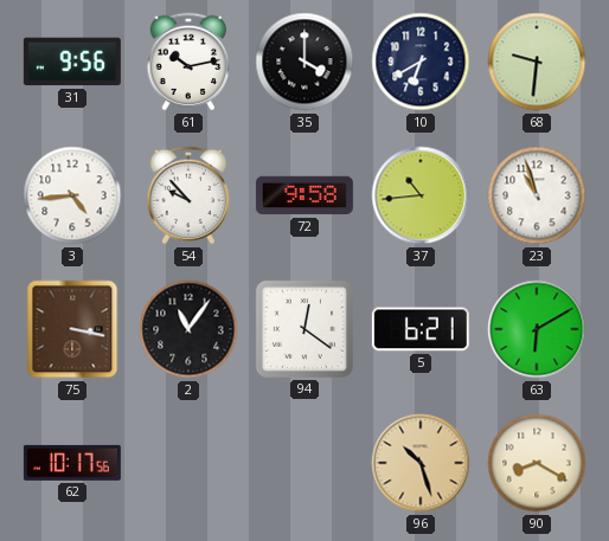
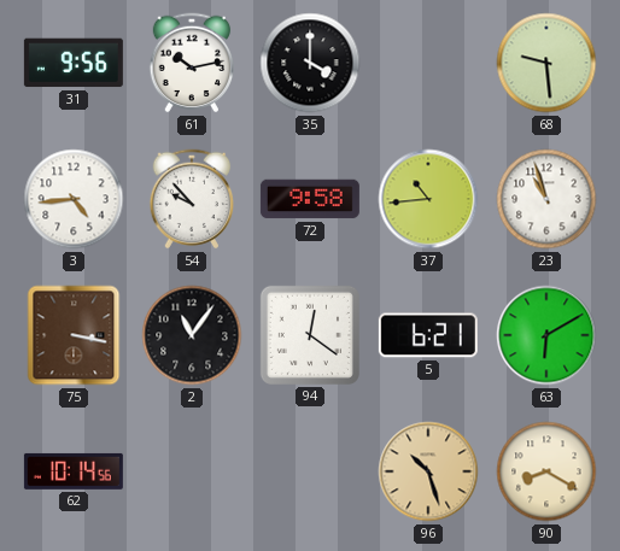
10: 6:40 -> none (421, 62)
68: 9:31 -> 9:29 (546, 63)
62: 10:17 -> 10:14 (74, 471)
